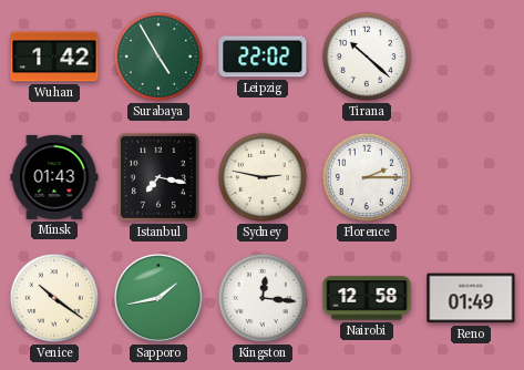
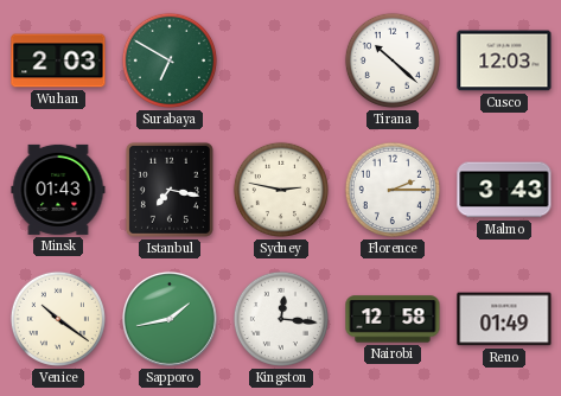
Wuhan: 1:42 -> 2:03 (58, 60)
Surabaya: 4:55 -> 6:50 (170, 60)
Leipzig: 22:02 -> none (263, 56)
Cusco: none -> 12:03 (504, 60)
Malmo: none -> 3:43 (504, 190)
